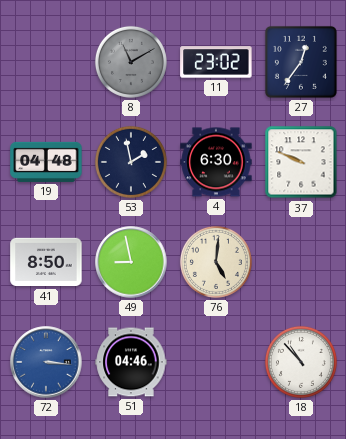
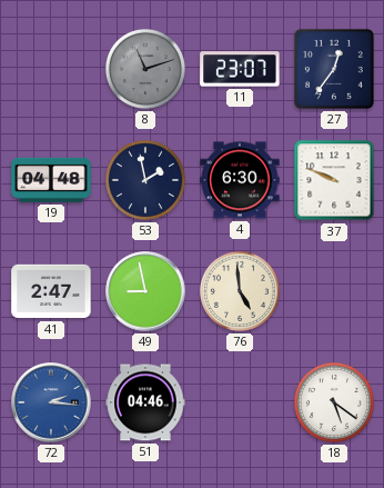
8: 11:10 -> 11:12 (145, 69)
11: 23:02 -> 23:07 (240, 69)
41: 8:50 -> 2:47 (51, 291)
76: 5:01 -> 4:59 (240, 291)
72: 3:16 -> 2:16 (51, 402)
18: 10:53 -> 5:21 (334, 402)
